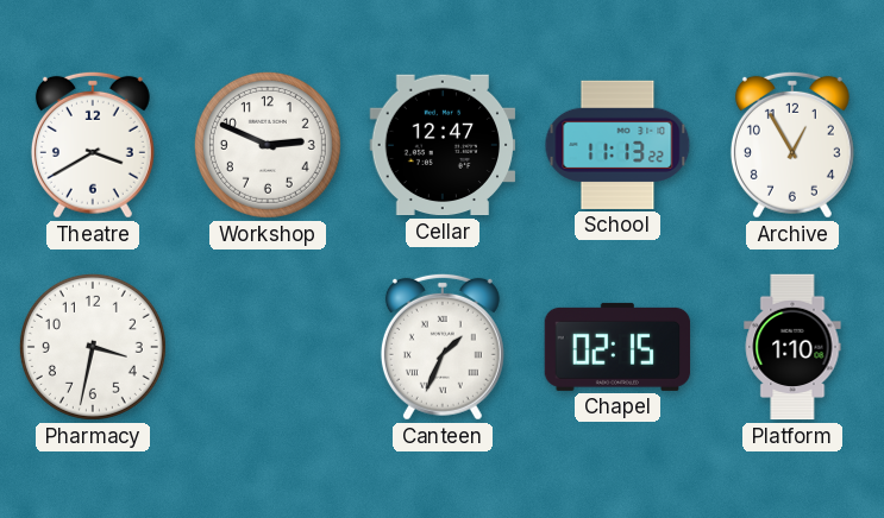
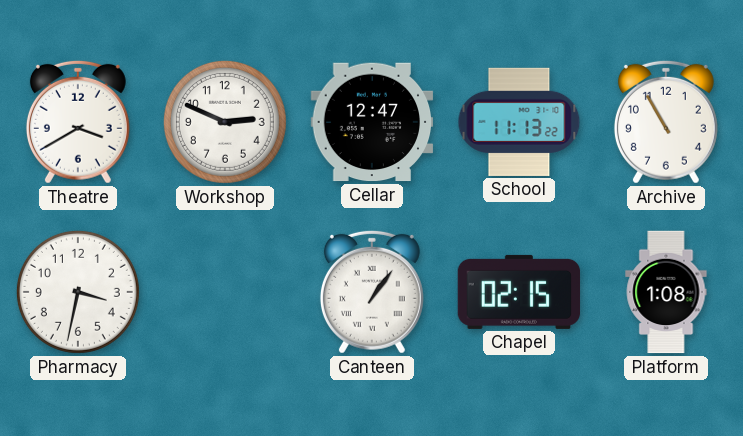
Archive: 12:55 -> 10:55 (666, 122)
Canteen: 1:34 -> 1:06 (372, 292)
Platform: 1:10 -> 1:08 (666, 292)
